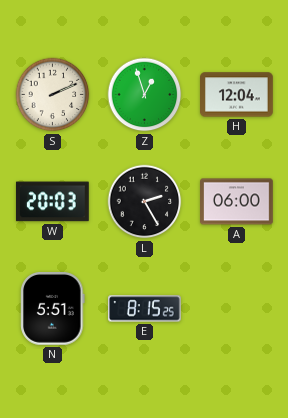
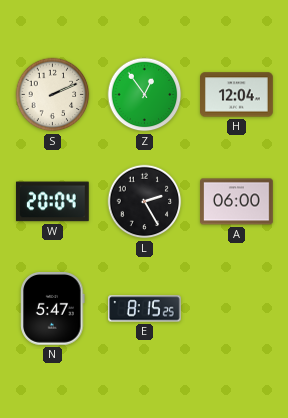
Z: 12:57 -> 12:54 (145, 95)
W: 20:03 -> 20:04 (52, 202)
N: 5:51 -> 5:47 (53, 309)
